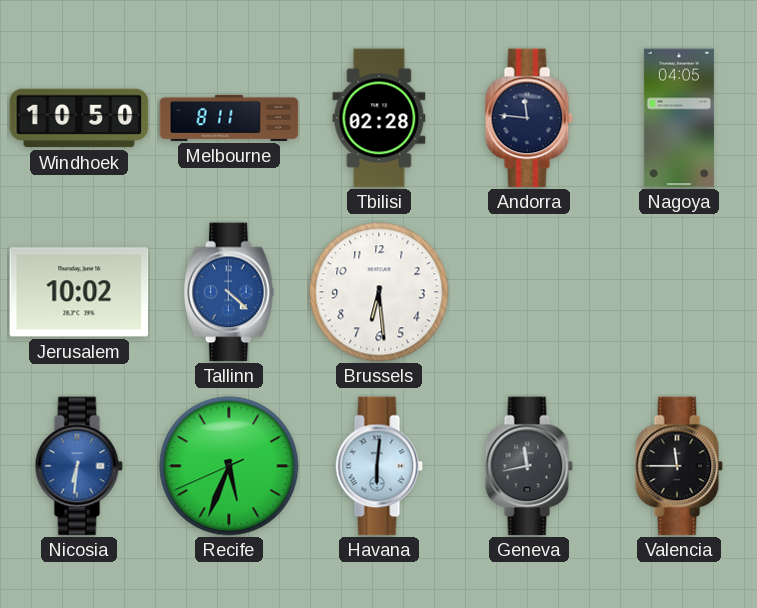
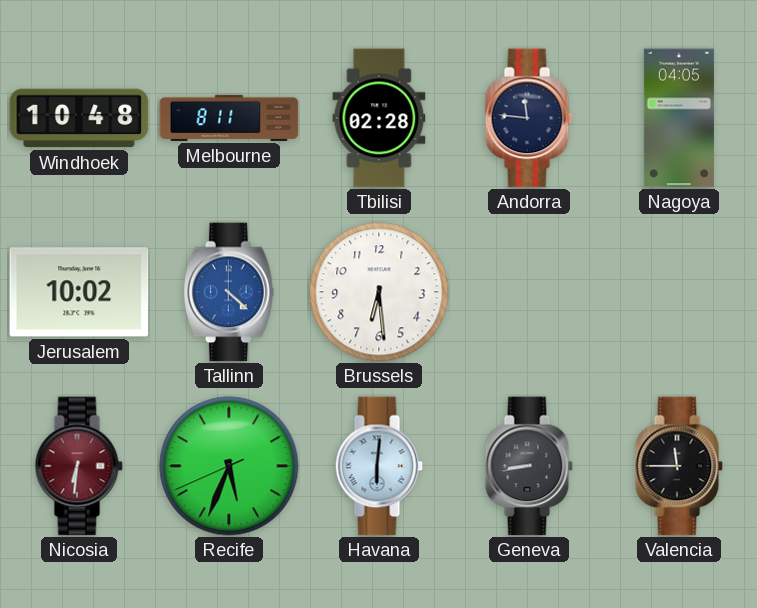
Windhoek: 10:50 -> 10:48 (79, 118)
Nicosia dial: blue -> burgundy (79, 466)
Geneva: 11:43 -> 8:43 (529, 466)
